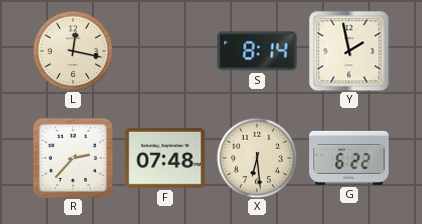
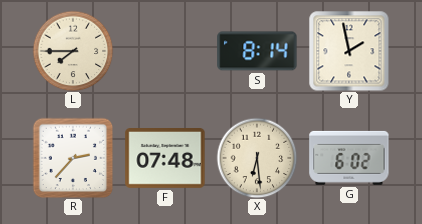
L: 12:17 -> 7:45 (73, 51)
G: 6:22 -> 6:02 (349, 158)
